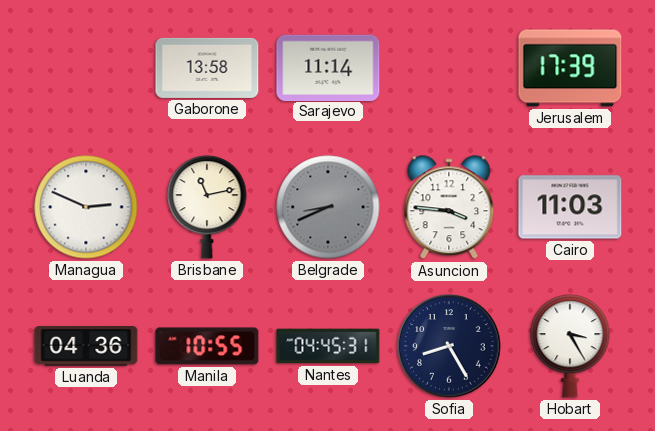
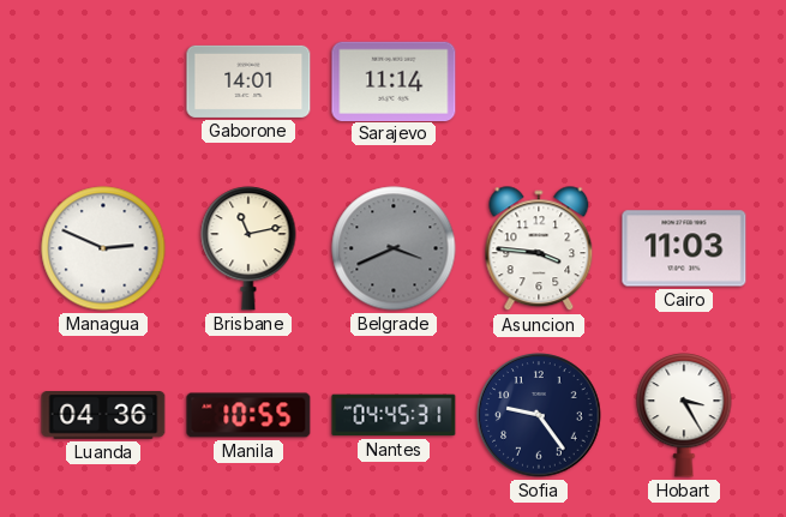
Gaborone: 13:58 -> 14:01 (248, 82)
Jerusalem: 17:39 -> none (570, 68)
Belgrade: 8:41 -> 3:41 (394, 248)
Sofia: 8:25 -> 9:24 (539, 415)
